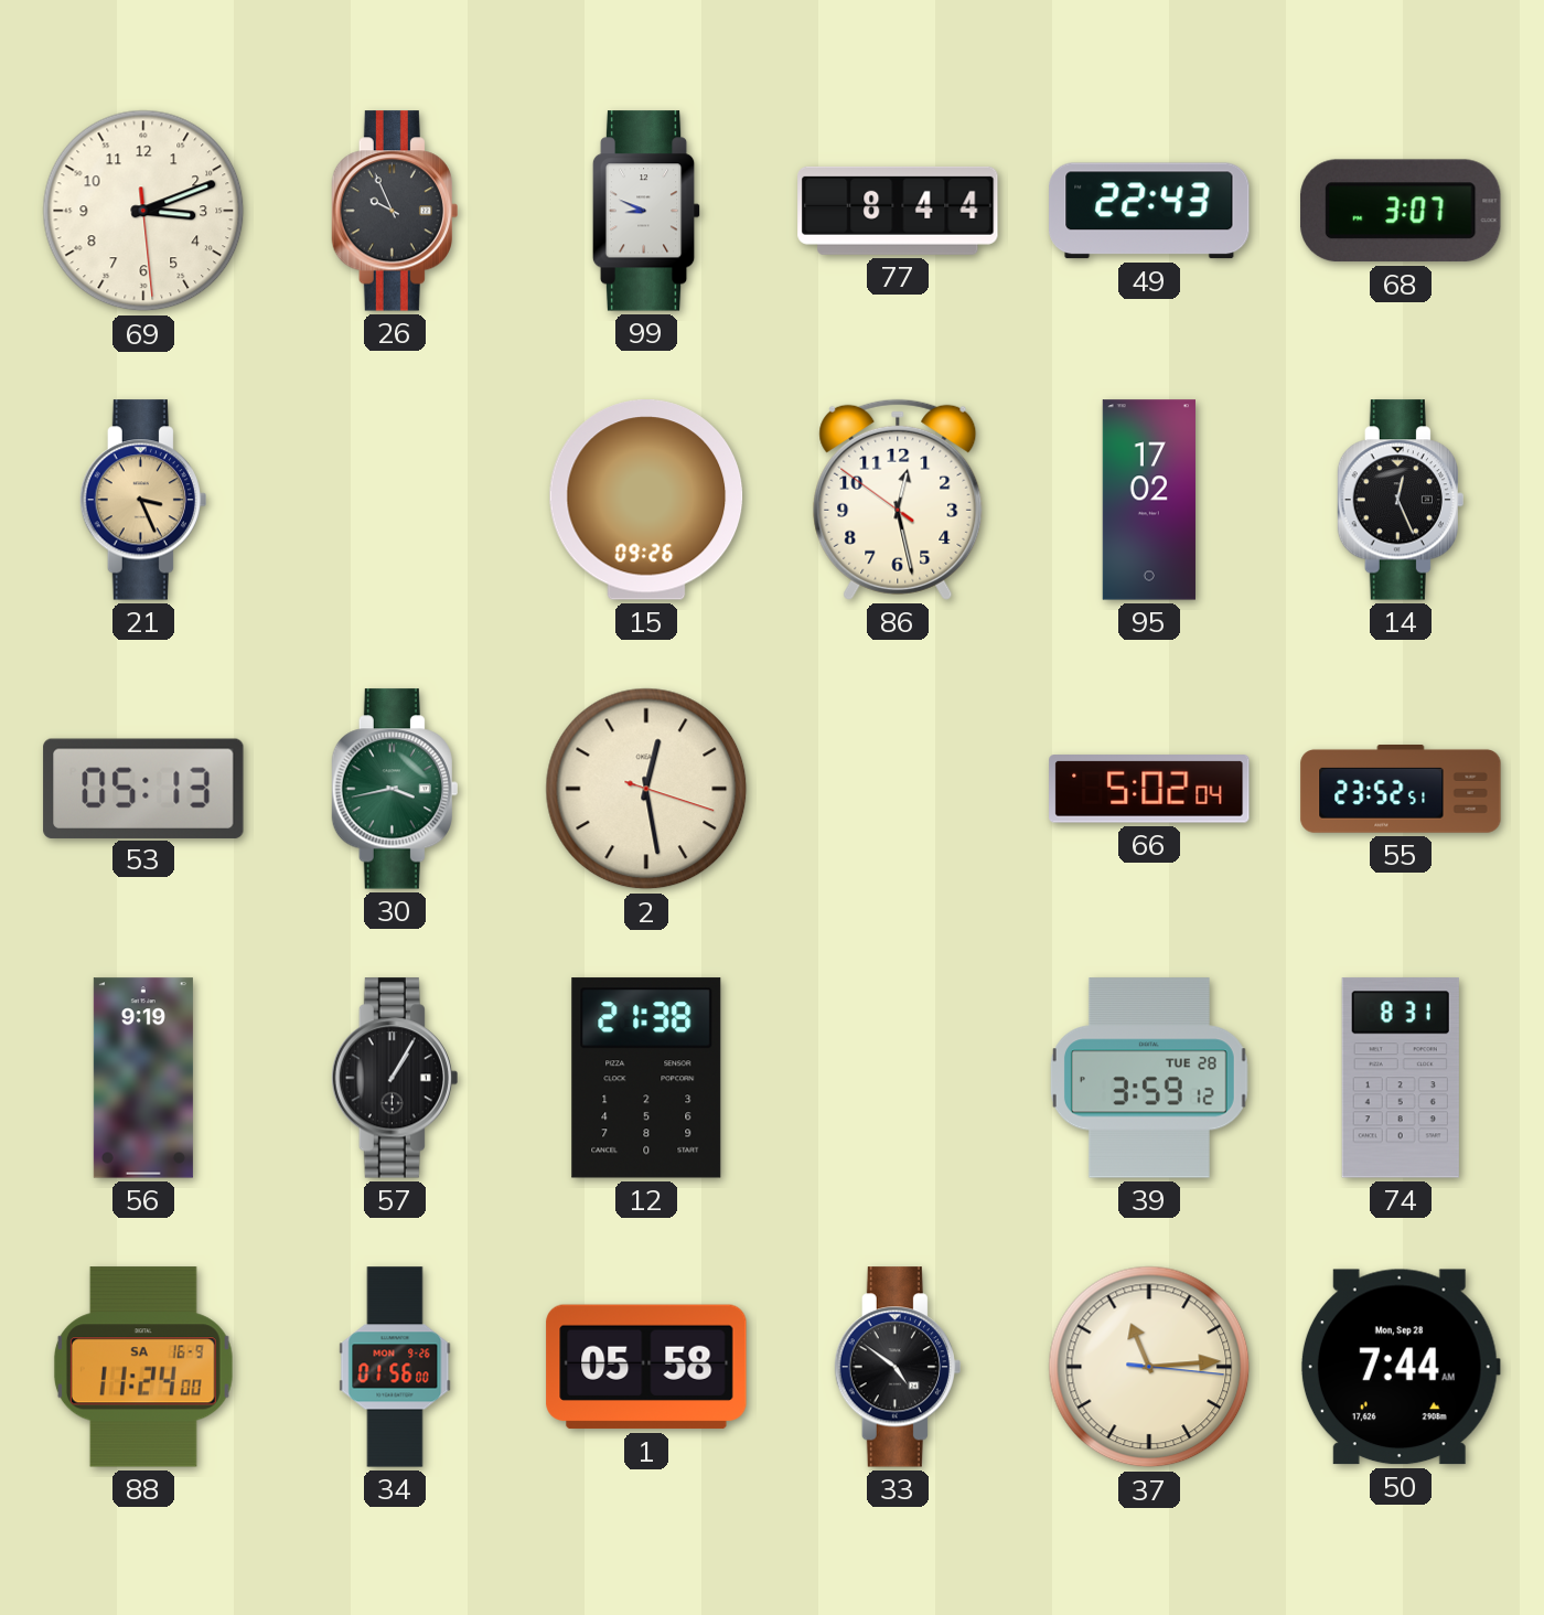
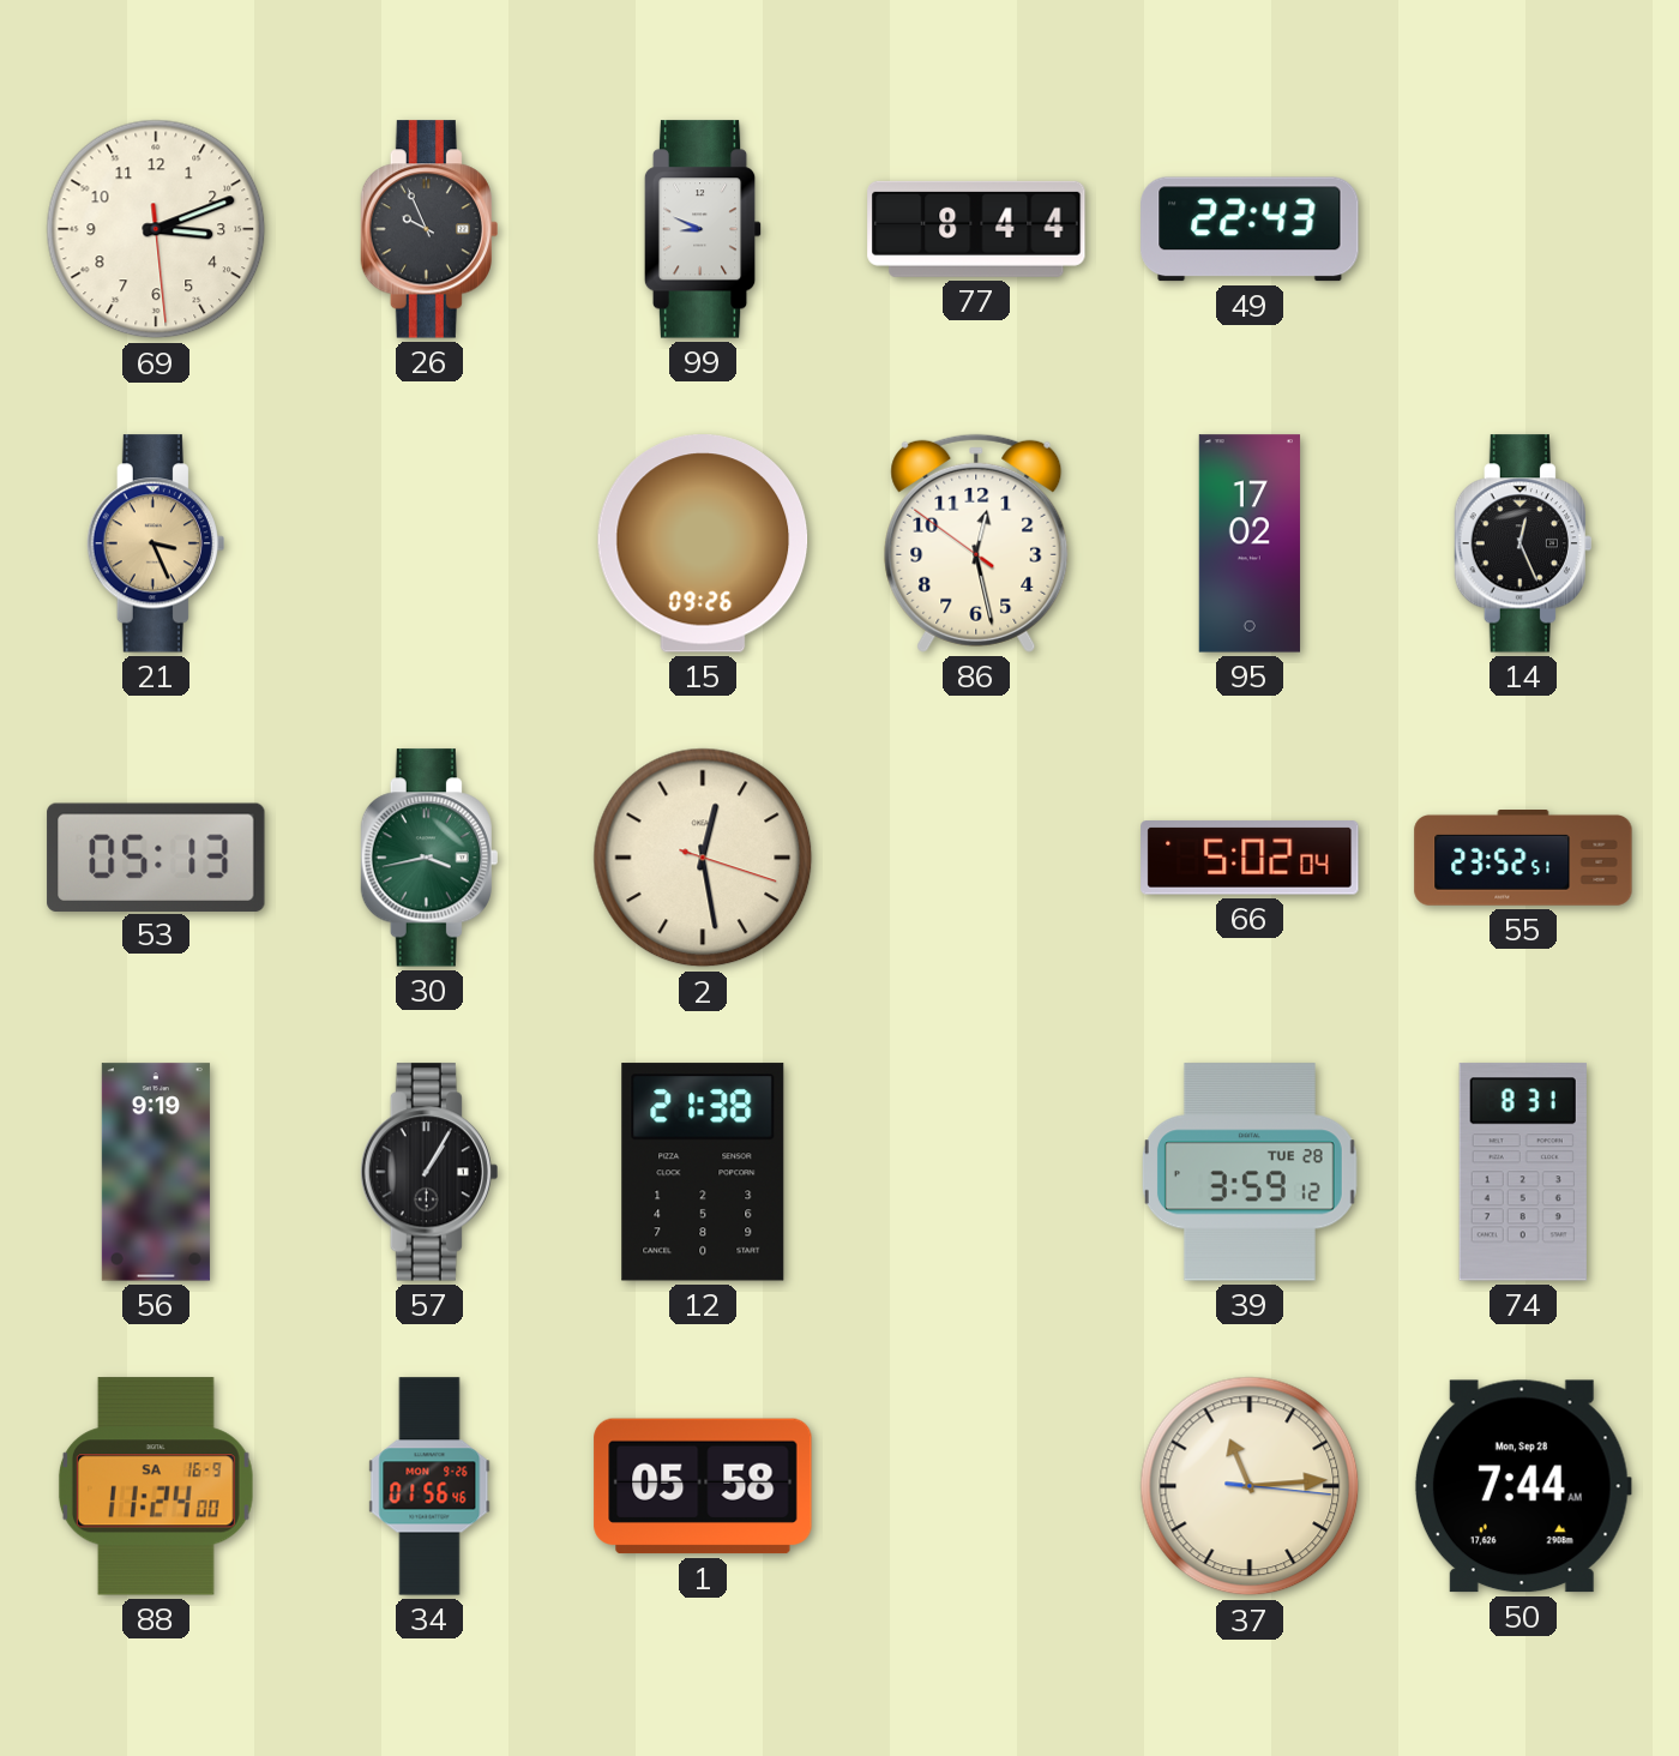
68: 3:07 -> none (1401, 211)
34: 01:56:00 -> 01:56:46 (429, 1486)
33: 4:51 -> none (898, 1367)
